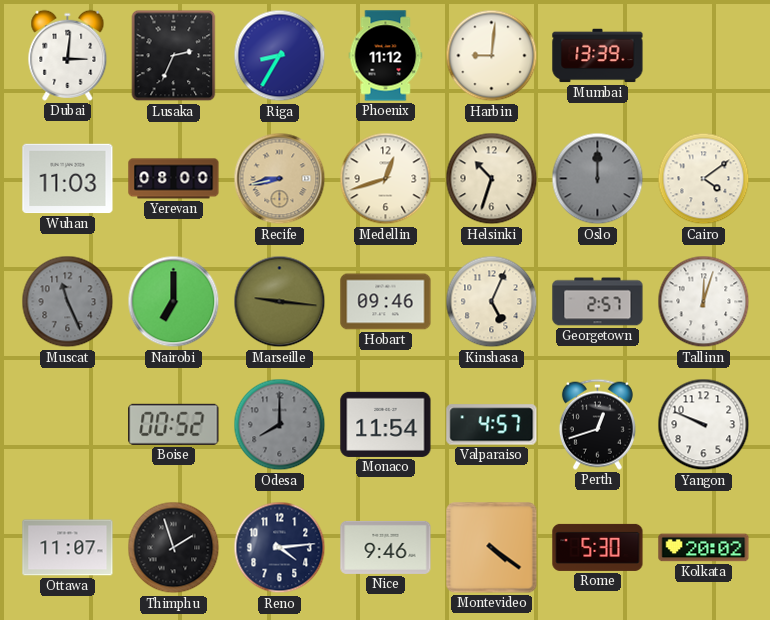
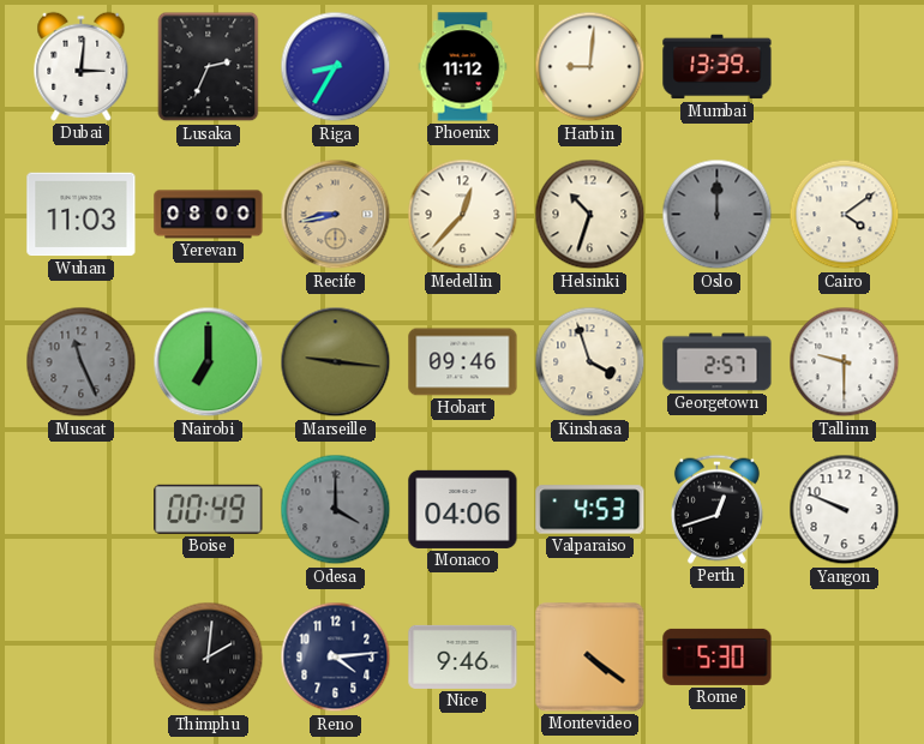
Medellin: 12:42 -> 12:37 (463, 215)
Kinshasa: 5:04 -> 3:57 (590, 362)
Tallinn: 12:03 -> 9:30 (845, 362)
Boise: 00:52 -> 00:49 (209, 509)
Odesa: 8:00 -> 4:00 (336, 510)
Monaco: 11:54 -> 04:06 (463, 509)
Valparaiso: 4:57 -> 4:53 (590, 510)
Ottawa: 11:07 -> none (68, 548)
Thimphu: 1:57 -> 2:01 (209, 658)
Kolkata: 20:02 -> none (704, 548)
